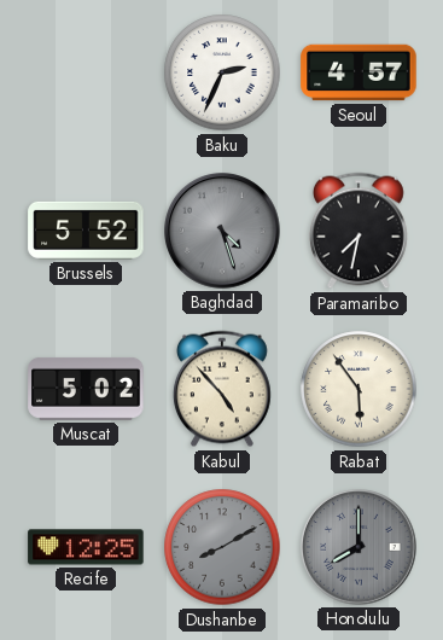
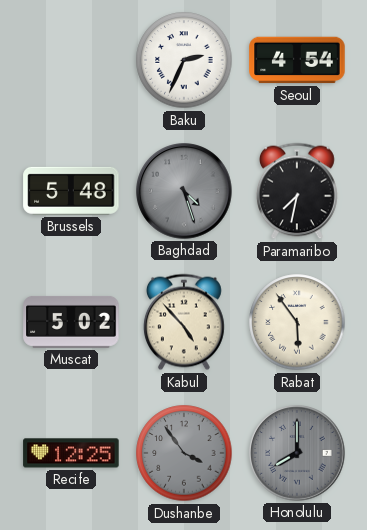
Seoul: 4:57 -> 4:54 (297, 60)
Brussels: 5:52 -> 5:48 (71, 191)
Dushanbe: 8:10 -> 3:54 (184, 453)
